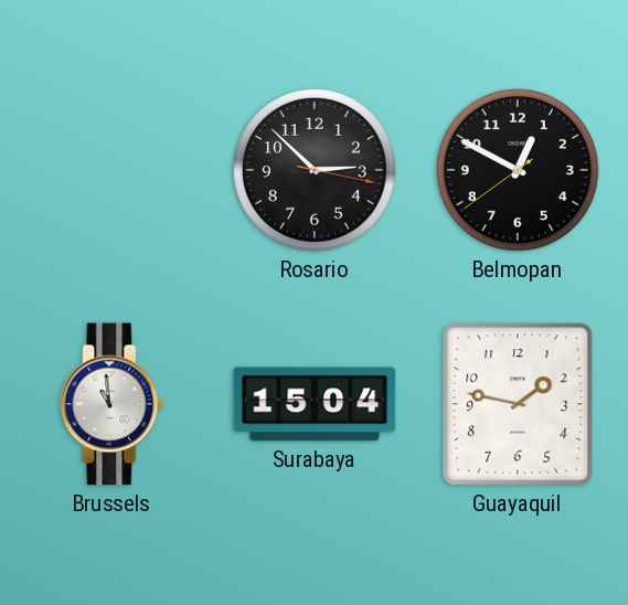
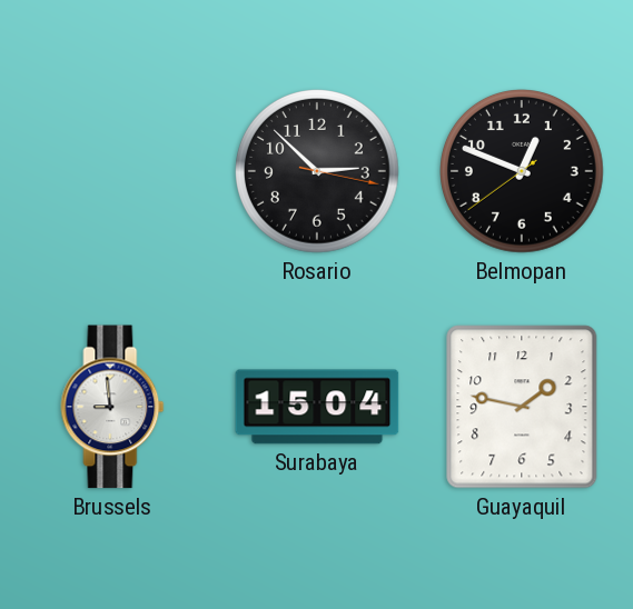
Belmopan: 12:49 -> 12:48 (523, 172)
Brussels: 10:59 -> 8:59 (112, 407)
